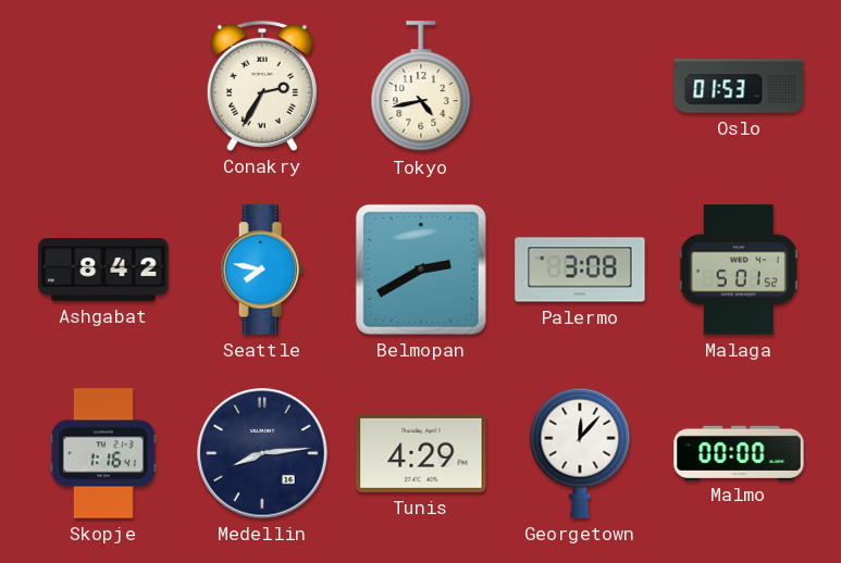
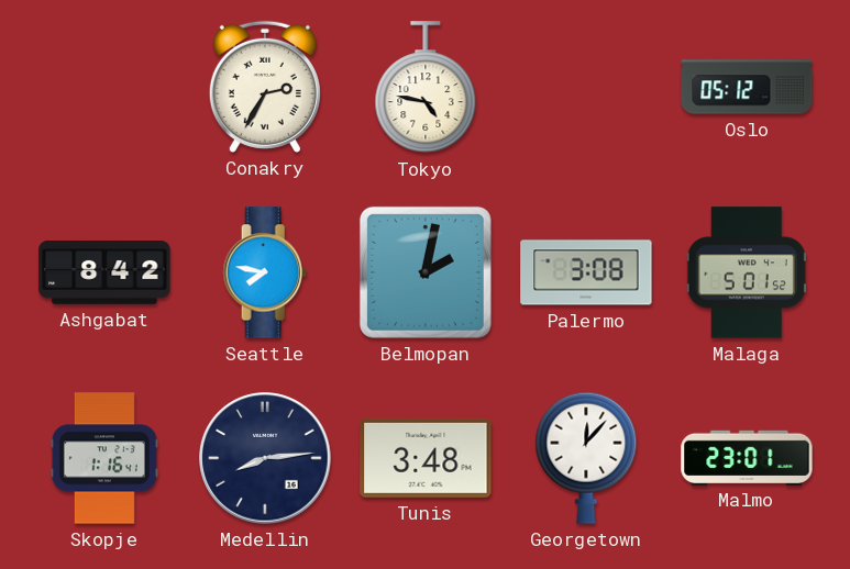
Tokyo: 4:43 -> 4:47 (426, 88)
Oslo: 01:53 -> 05:12 (747, 87)
Belmopan: 2:40 -> 2:02 (426, 272)
Tunis: 4:29 -> 3:48 (426, 458)
Malmo: 00:00 -> 23:01 (747, 457)
